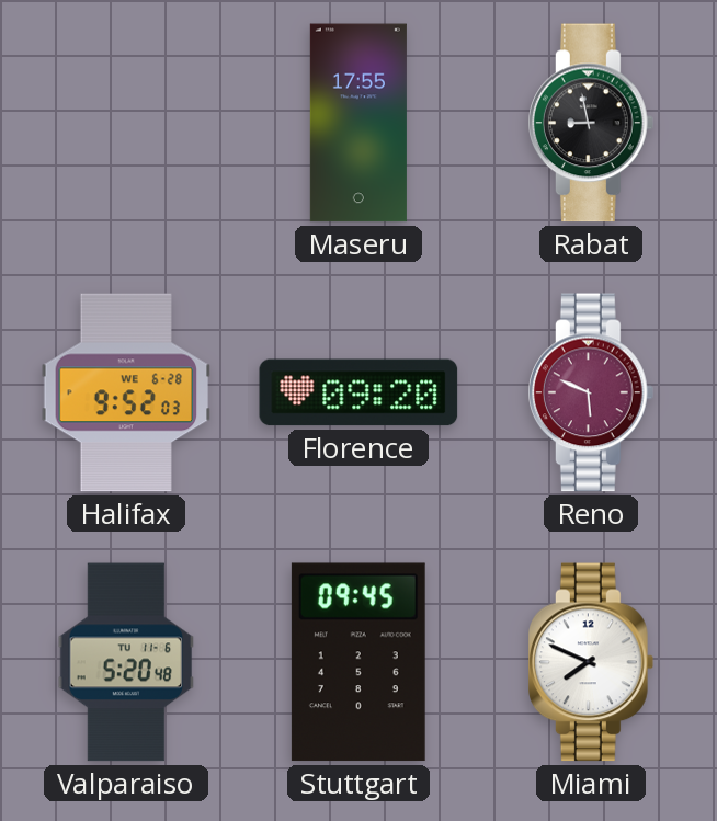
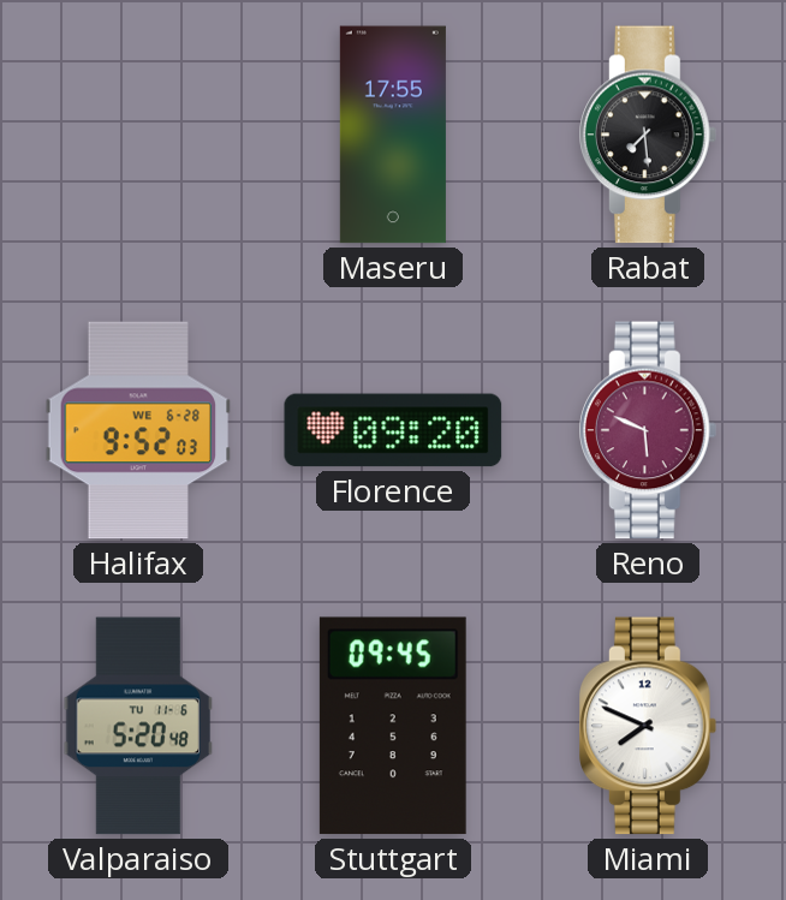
Rabat: 8:58 -> 7:29 (649, 135)
